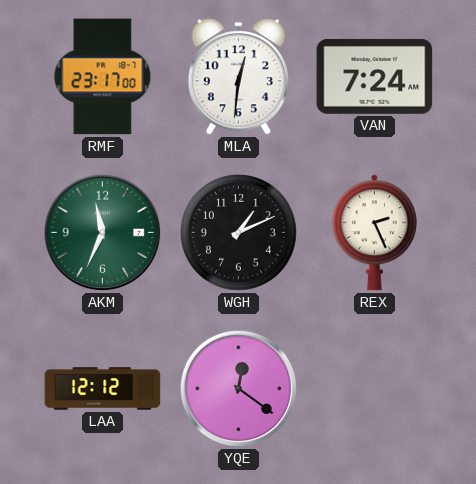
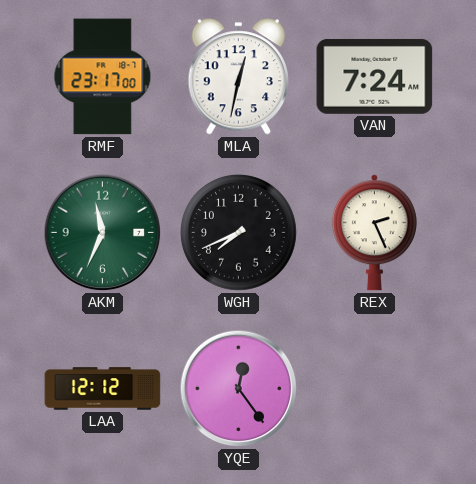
MLA: 12:31 -> 12:32 (238, 77)
WGH: 1:11 -> 7:41 (238, 232)
YQE: 12:21 -> 12:24 (239, 389)
